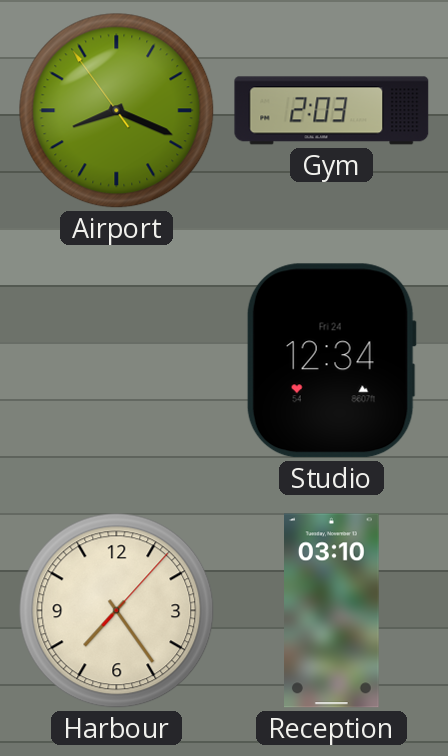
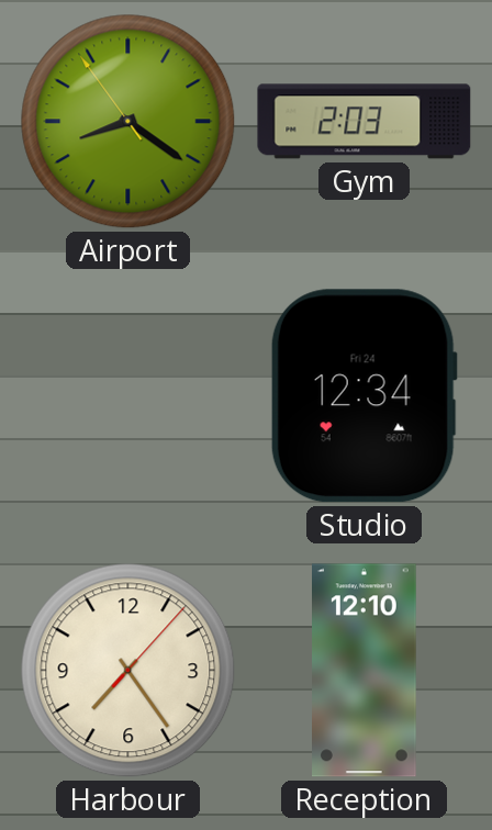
Airport: 8:18 -> 8:20 (128, 122)
Reception: 03:10 -> 12:10 (365, 671)
